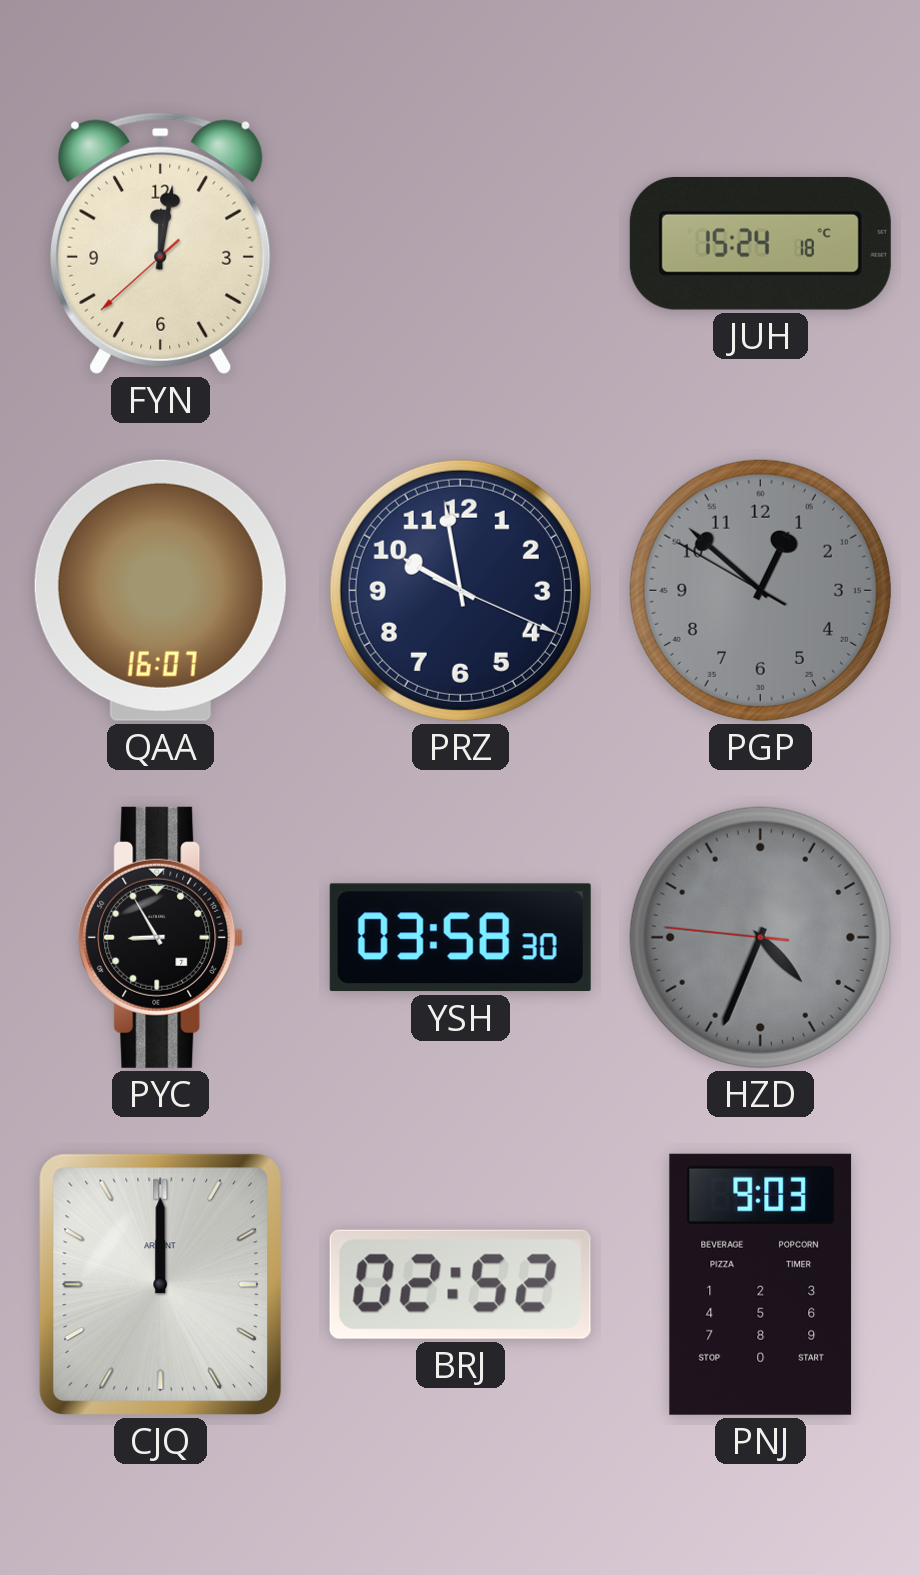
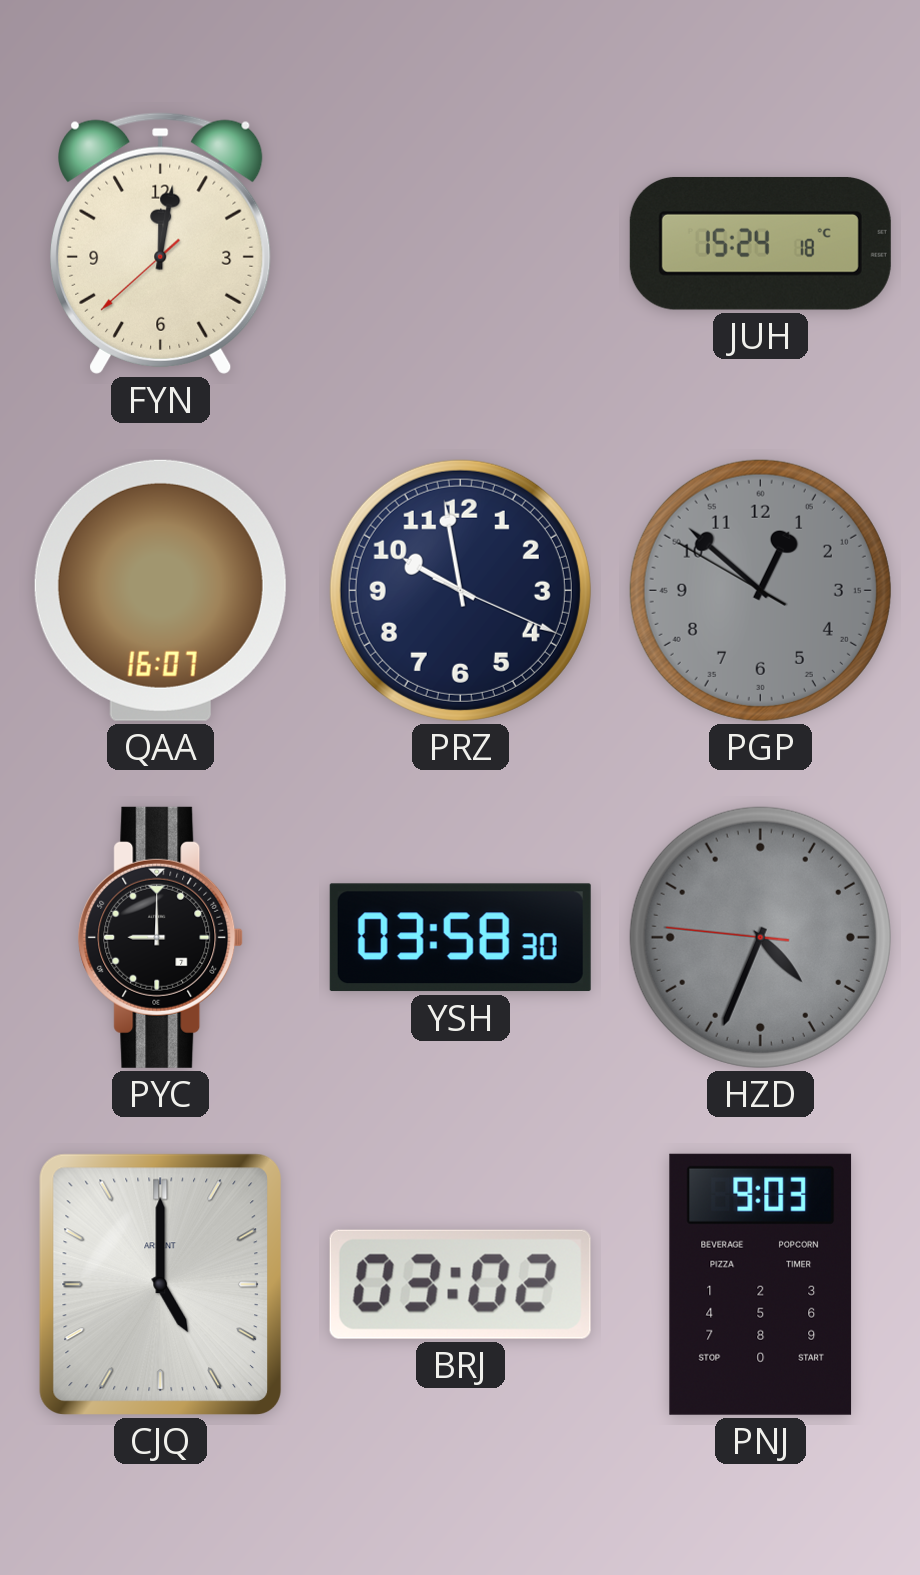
PYC: 8:55 -> 9:00 (161, 937)
CJQ: 12:00 -> 5:00 (160, 1284)
BRJ: 02:52 -> 03:02 (460, 1284)
